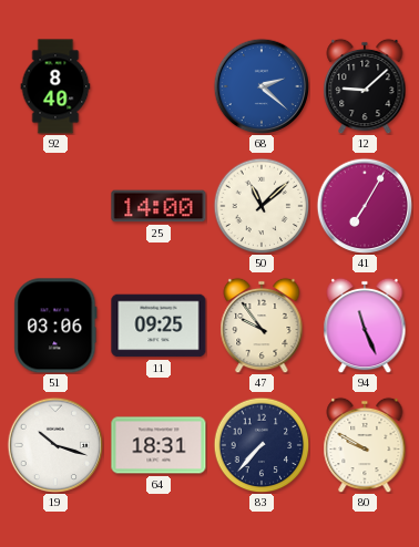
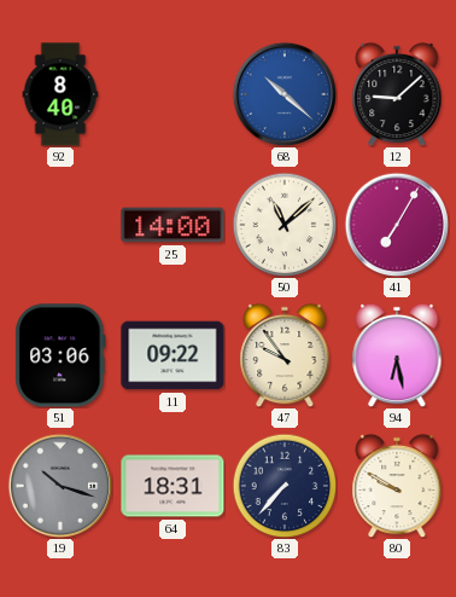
68: 2:22 -> 10:22 (285, 94)
11: 09:25 -> 09:22 (173, 355)
94: 11:26 -> 6:28 (397, 355)
19 dial: white -> grey (60, 486)
